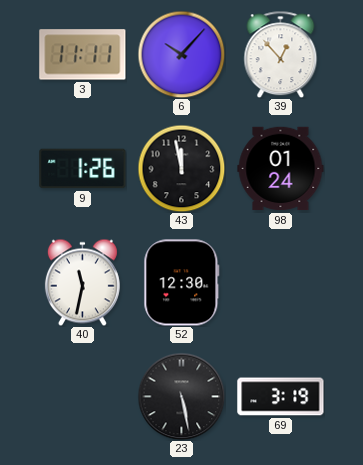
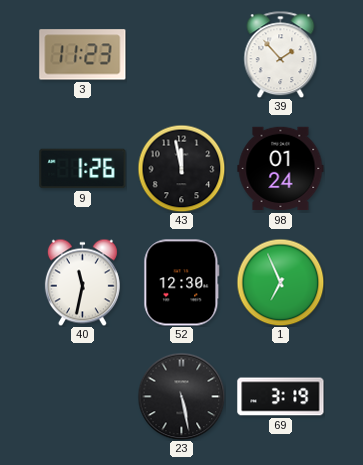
3: 11:11 -> 11:23 (83, 55)
6: 10:07 -> none (181, 54)
39: 12:53 -> 1:53 (281, 54)
1: none -> 6:56 (280, 282)
